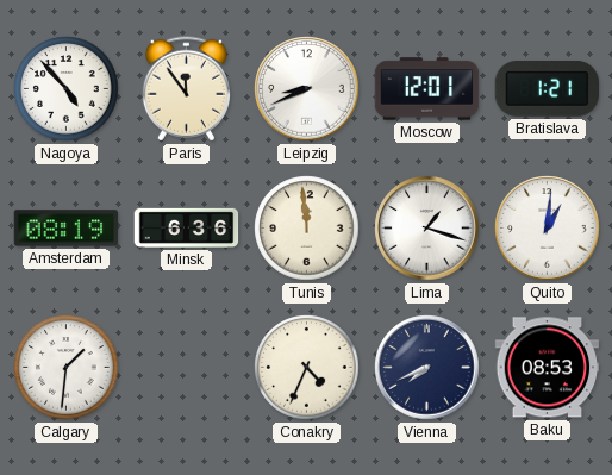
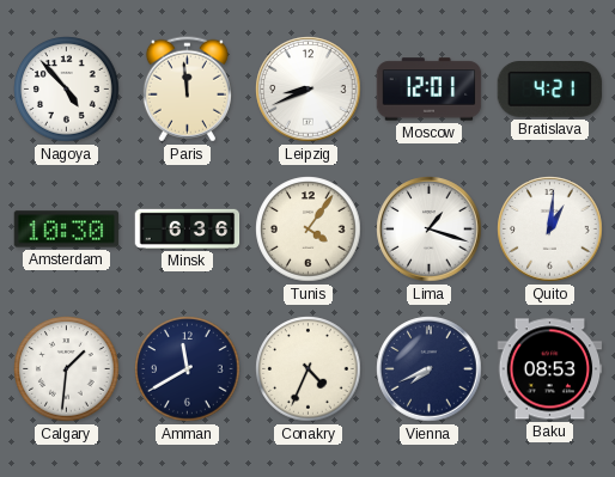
Paris: 11:54 -> 11:59 (187, 90)
Bratislava: 1:21 -> 4:21 (550, 90)
Amsterdam: 08:19 -> 10:30 (67, 230)
Tunis: 11:59 -> 4:06 (309, 230)
Amman: none -> 11:40 (188, 369)
